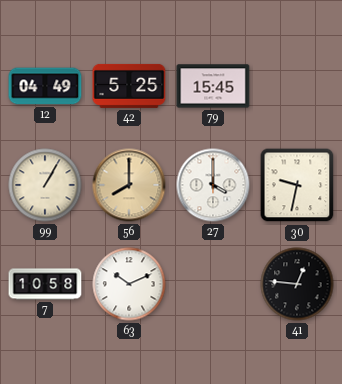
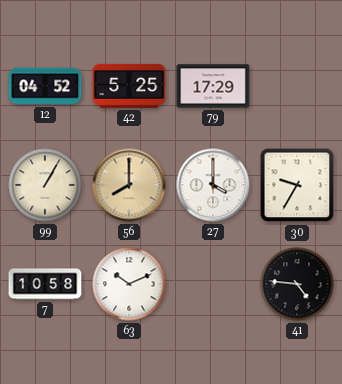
12: 04:49 -> 04:52 (45, 86)
79: 15:45 -> 17:29 (213, 86)
30: 9:32 -> 9:35 (297, 185)
41: 12:46 -> 4:46 (297, 284)
